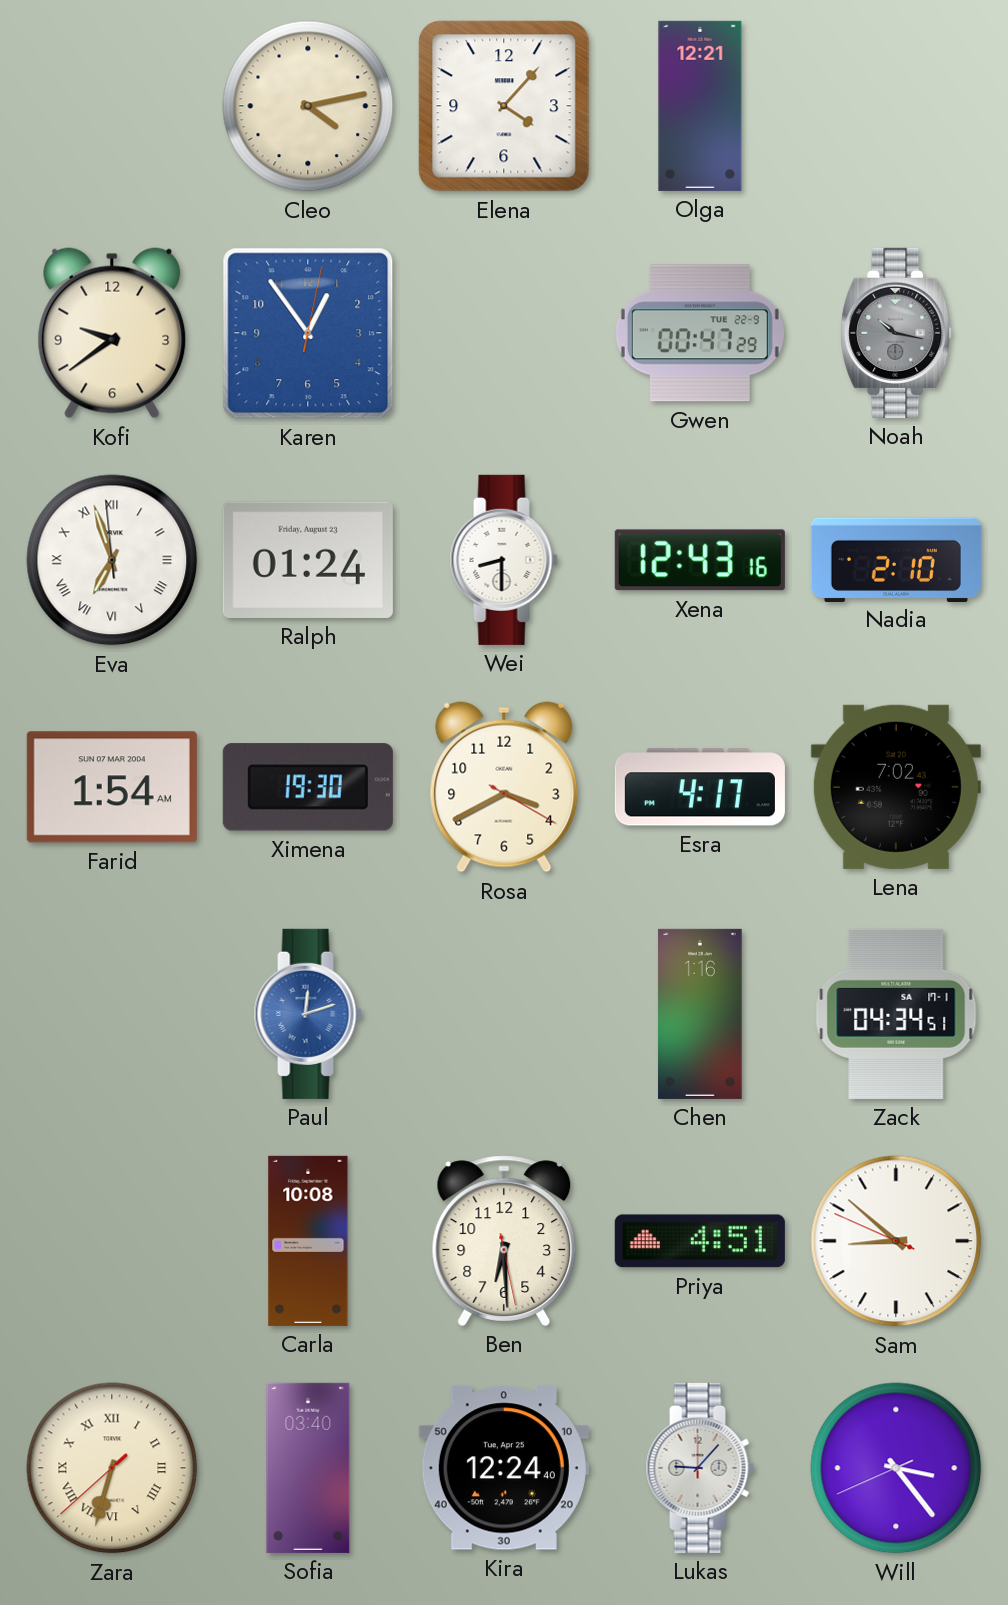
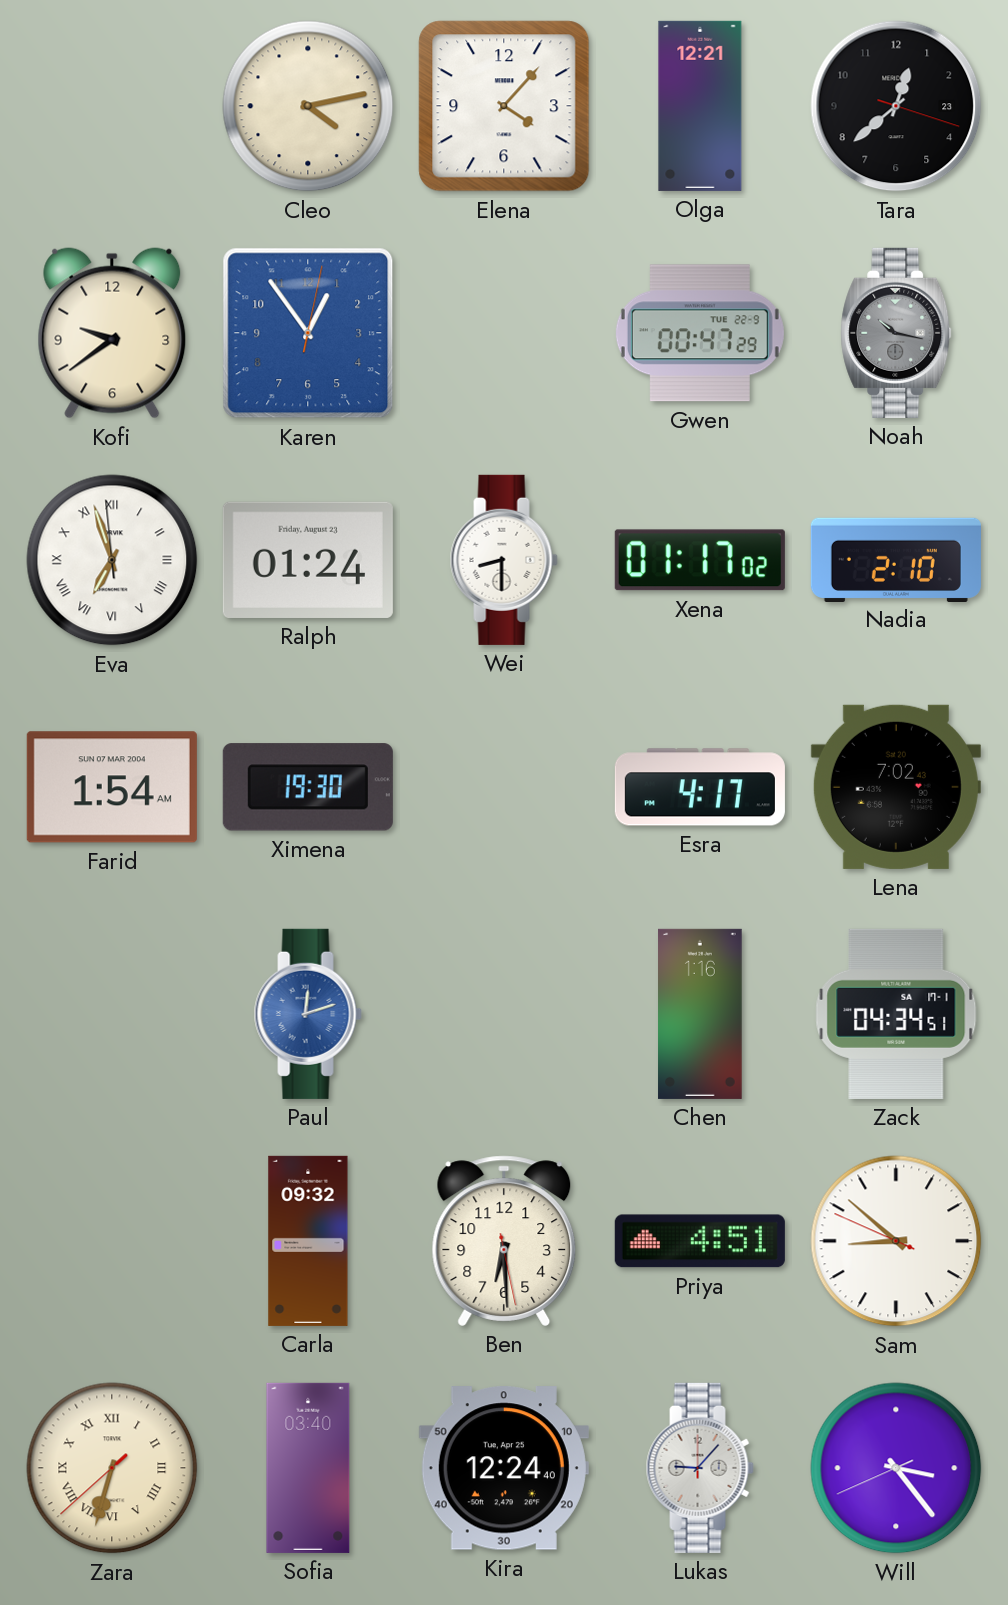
Tara: none -> 12:38 (896, 106)
Xena: 12:43 -> 01:17 (700, 560)
Rosa: 3:40 -> none (504, 787)
Carla: 10:08 -> 09:32 (308, 1241)
